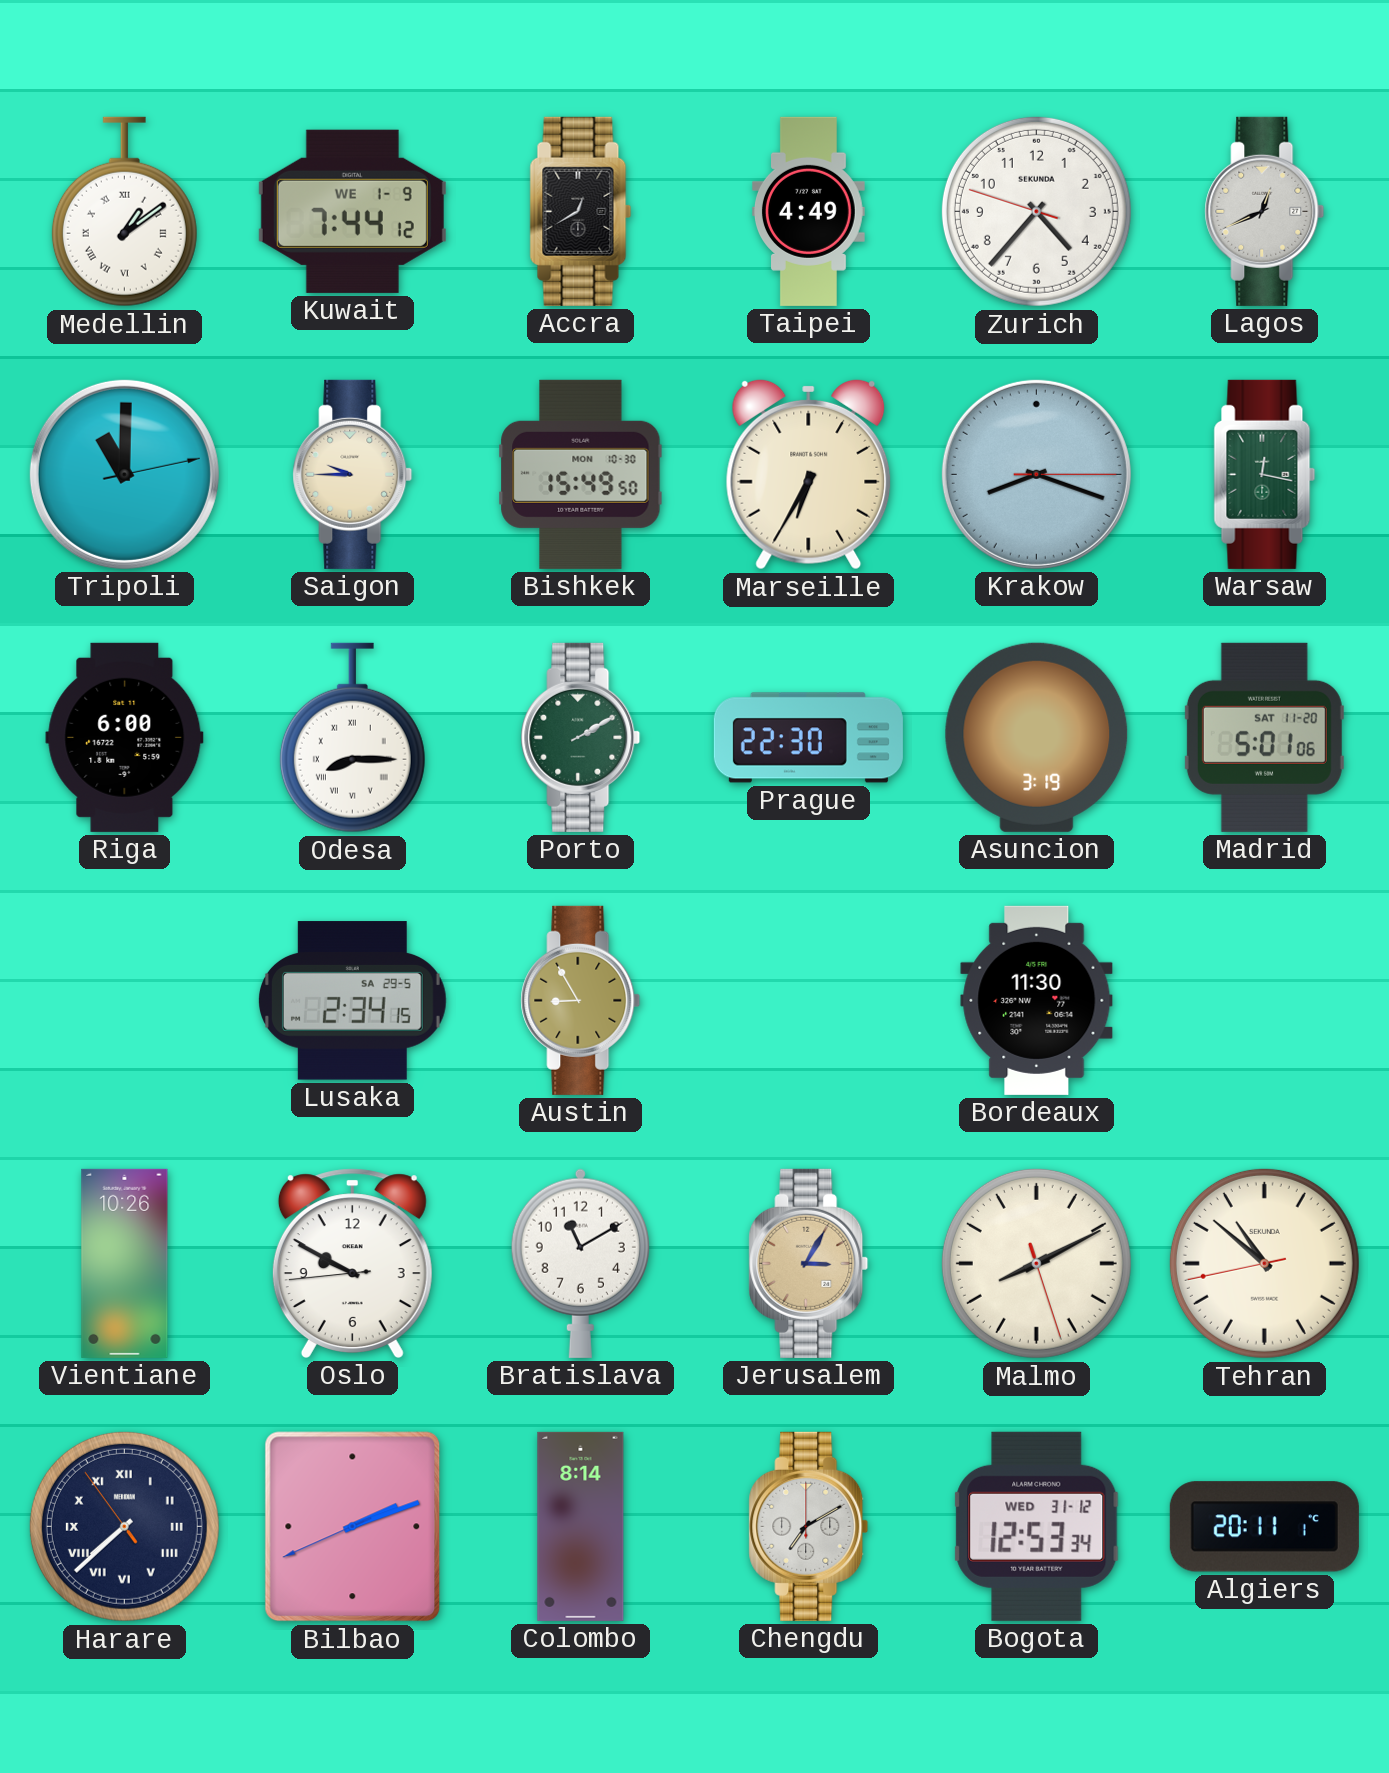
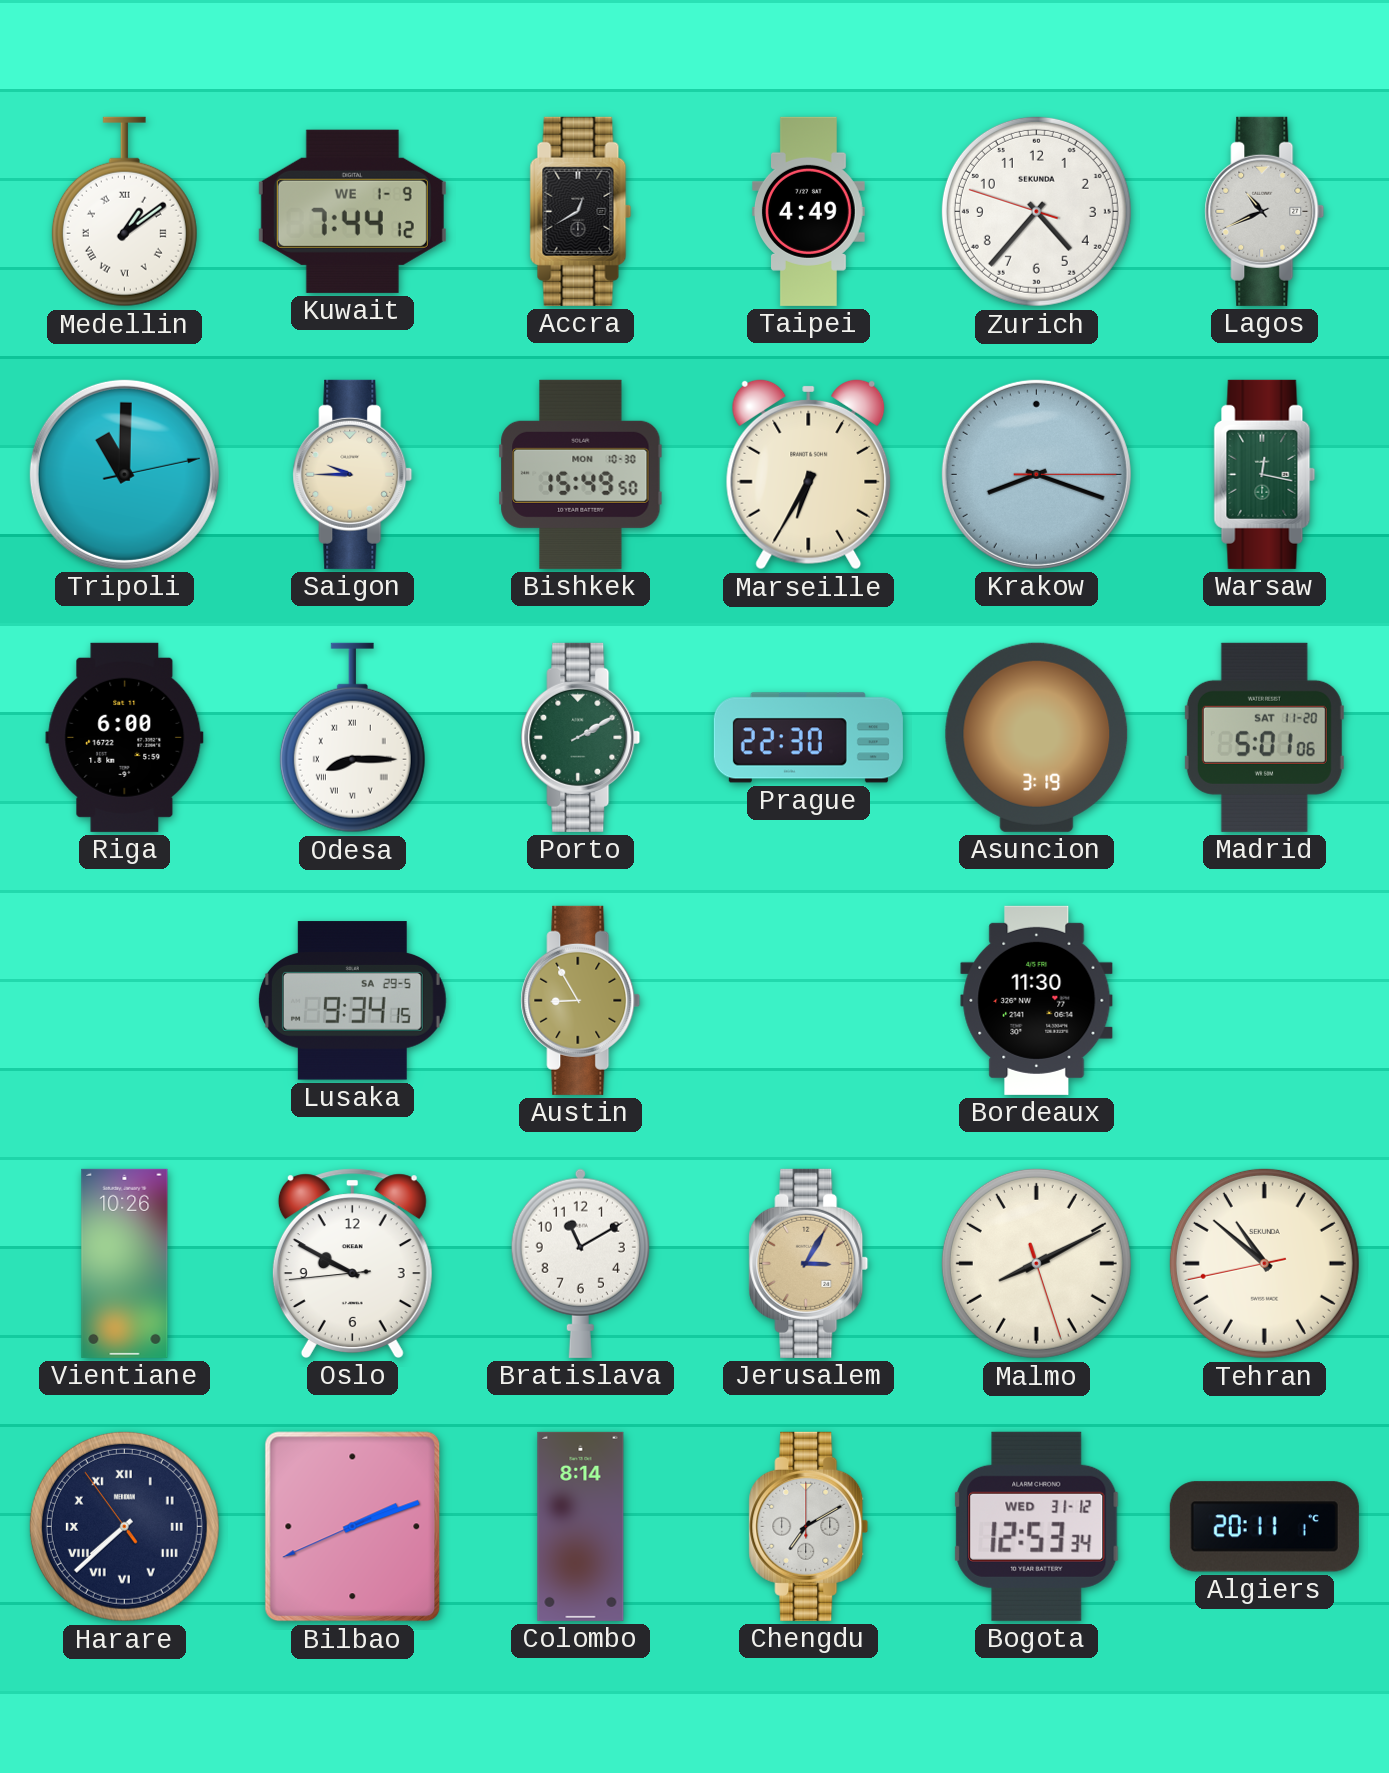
Lagos: 12:41 -> 10:41 (1265, 211)
Lusaka: 2:34 -> 9:34 (353, 1001)
